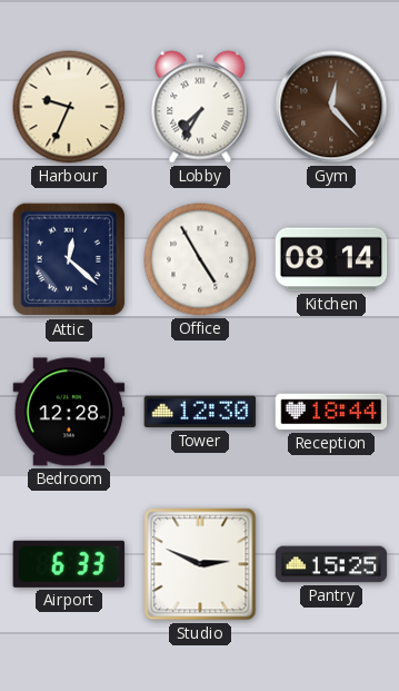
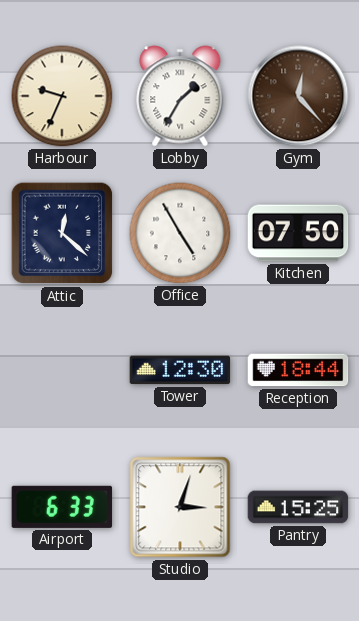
Lobby: 7:35 -> 1:35 (180, 96)
Kitchen: 08:14 -> 07:50 (298, 233)
Bedroom: 12:28 -> none (69, 412)
Studio: 2:49 -> 3:03 (180, 507)
